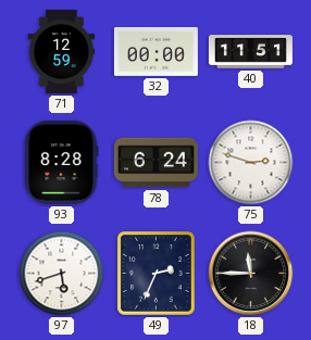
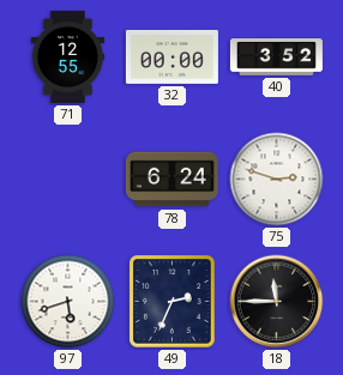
71: 12:59 -> 12:55 (68, 56)
40: 11:51 -> 3:52 (276, 58)
93: 8:28 -> none (61, 162)
